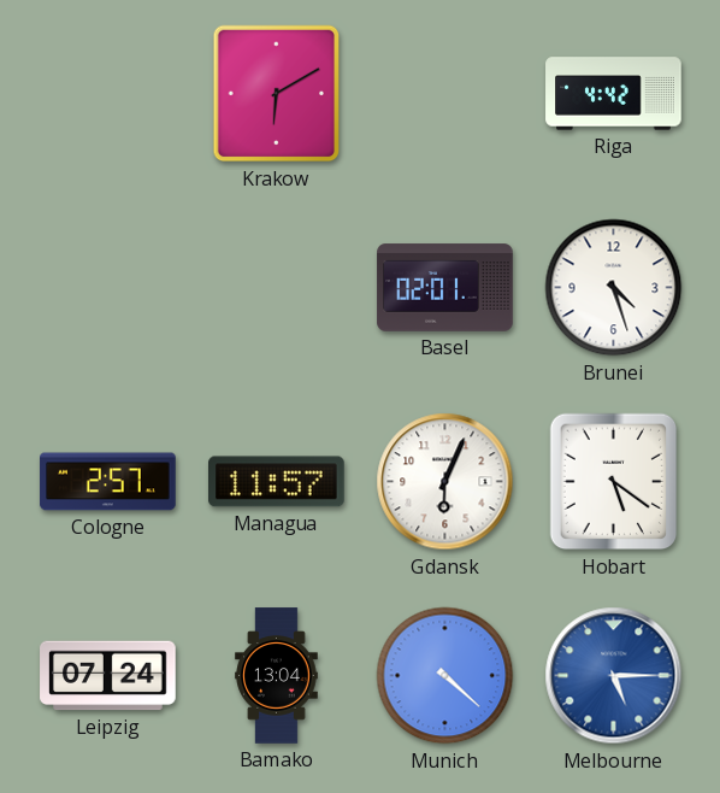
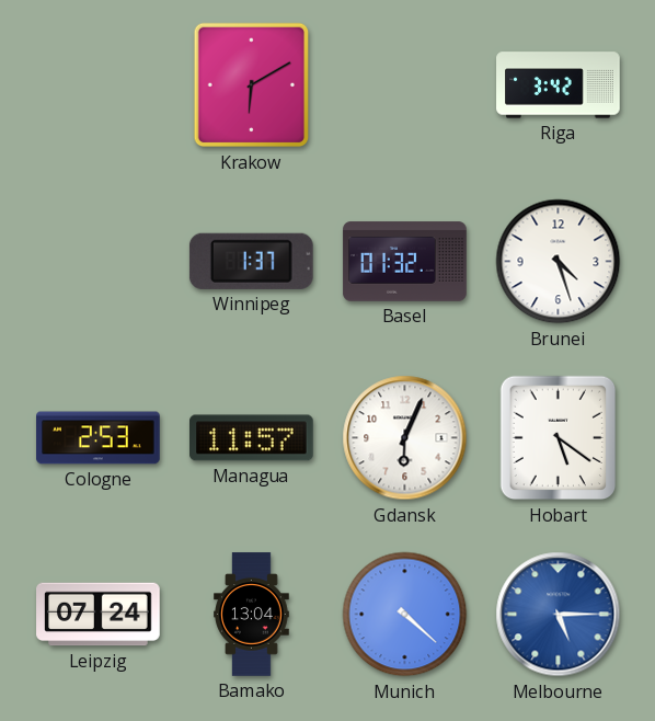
Riga: 4:42 -> 3:42 (559, 85)
Winnipeg: none -> 1:37 (251, 261)
Basel: 02:01 -> 01:32 (405, 262)
Cologne: 2:57 -> 2:53 (99, 438)
